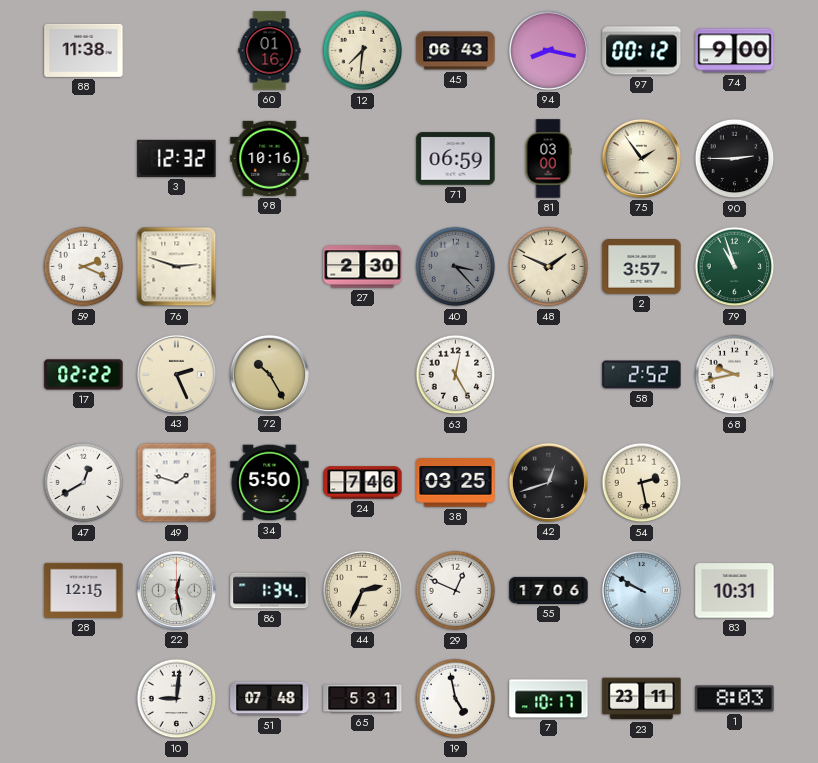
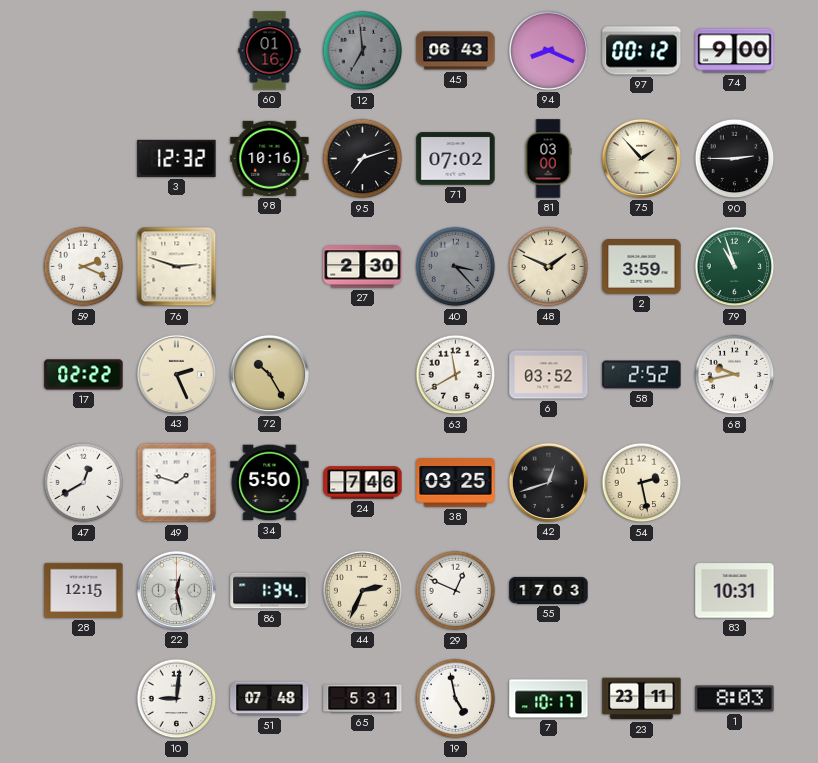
88: 11:38 -> none (84, 50)
12: 7:31 -> 6:59 (363, 51)
12 dial: cream -> grey (363, 51)
94: 8:17 -> 8:19 (548, 50)
95: none -> 7:12 (363, 159)
71: 06:59 -> 07:02 (456, 159)
75: 1:54 -> 1:53 (641, 158)
2: 3:57 -> 3:59 (642, 267)
63: 12:25 -> 11:40 (456, 375)
6: none -> 03:52 (549, 375)
55: 17:06 -> 17:03 (549, 590)
99: 9:50 -> none (641, 590)
